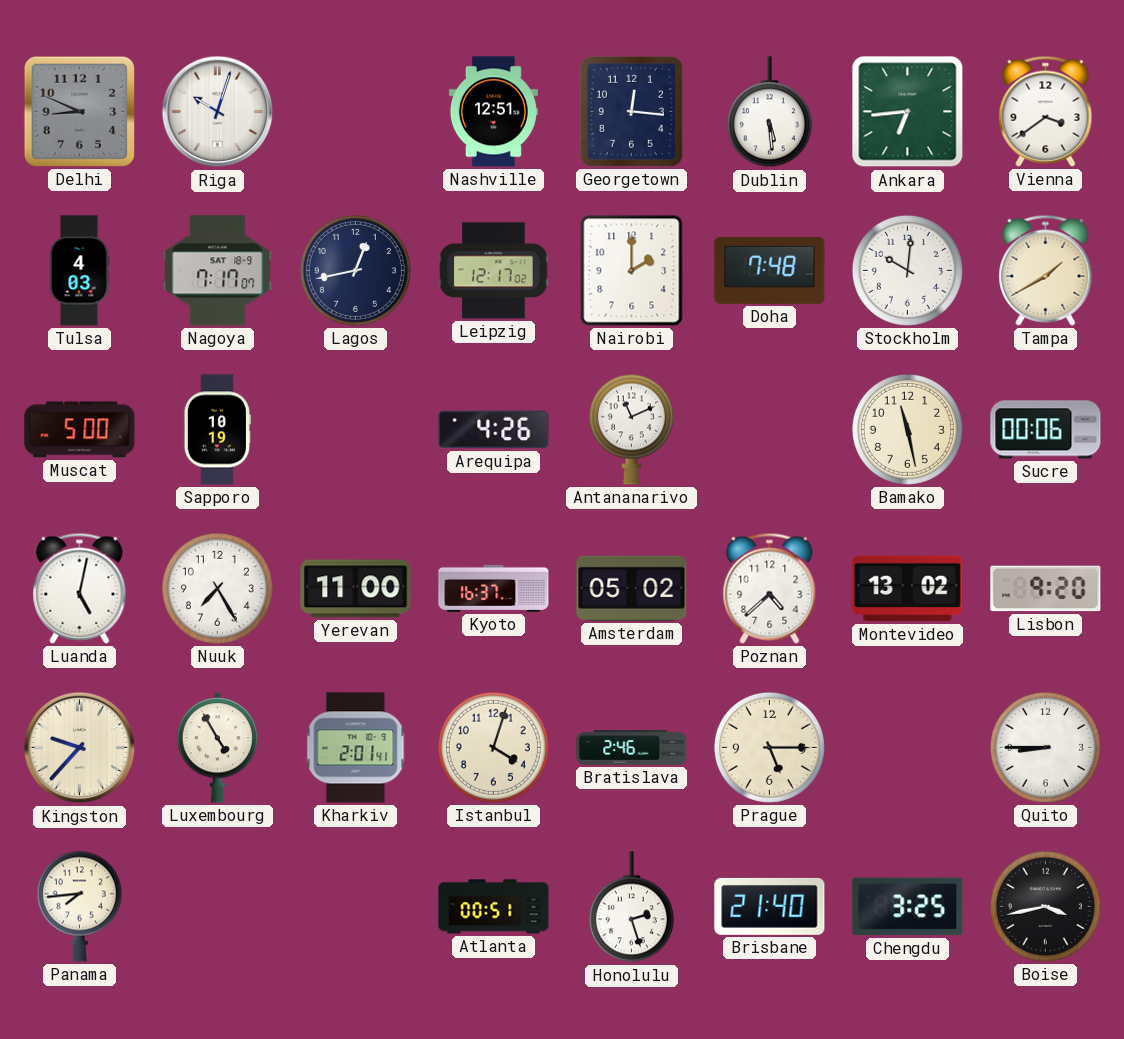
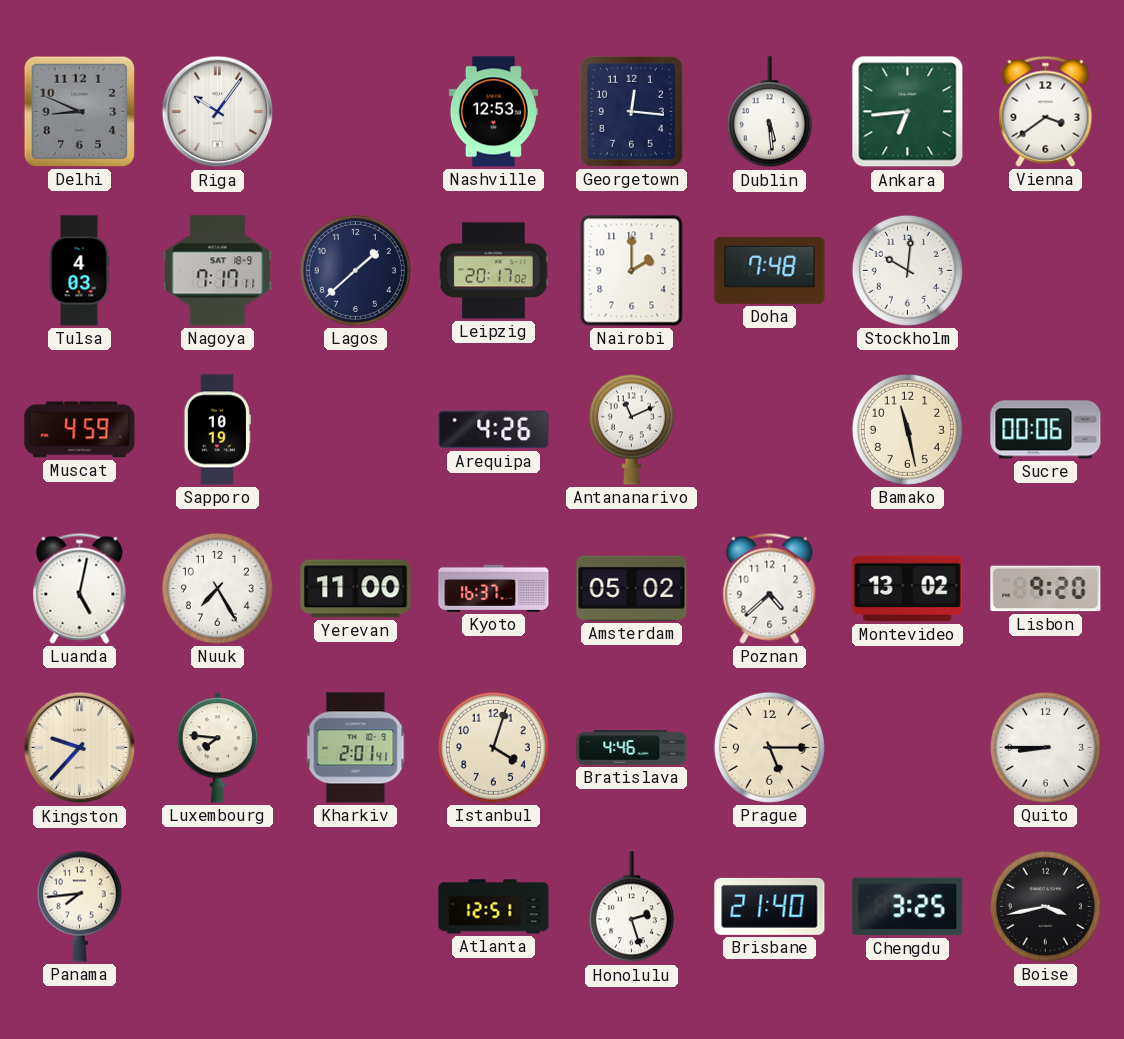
Riga: 10:03 -> 10:06 (218, 112)
Nashville: 12:51 -> 12:53 (493, 112)
Nagoya: 7:17:07 -> 7:17:11 (218, 271)
Lagos: 12:43 -> 1:38 (355, 270)
Leipzig: 12:17 -> 20:17 (494, 271)
Tampa: 1:40 -> none (1046, 270)
Muscat: 5:00 -> 4:59 (80, 430)
Luxembourg: 4:55 -> 7:46 (218, 748)
Bratislava: 2:46 -> 4:46 (632, 748)
Atlanta: 00:51 -> 12:51 (494, 907)
